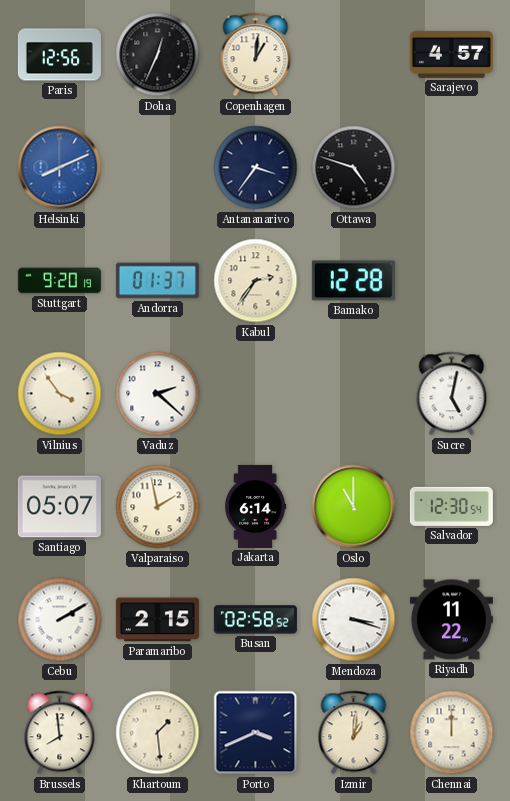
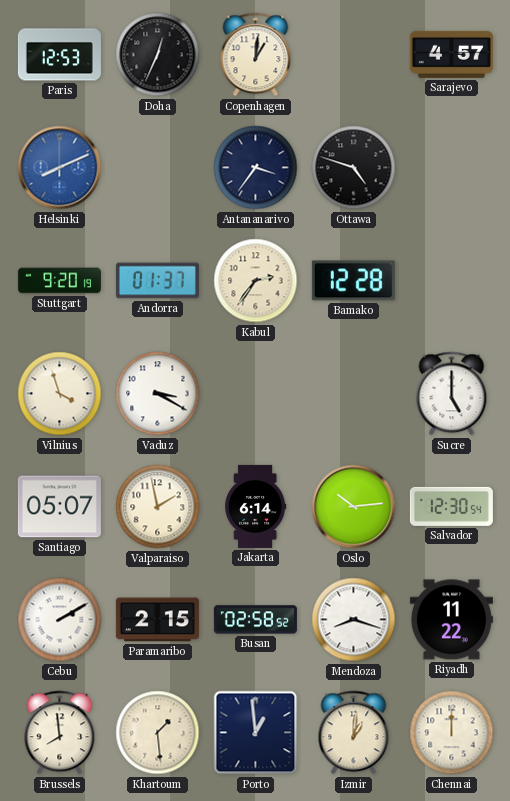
Paris: 12:56 -> 12:53 (59, 55)
Vilnius: 3:54 -> 3:57 (60, 394)
Vaduz: 2:22 -> 3:20 (158, 394)
Sucre: 5:02 -> 5:00 (452, 394)
Oslo: 11:00 -> 10:14 (354, 507)
Mendoza: 3:18 -> 8:18 (354, 620)
Porto: 3:41 -> 12:59 (256, 733)
